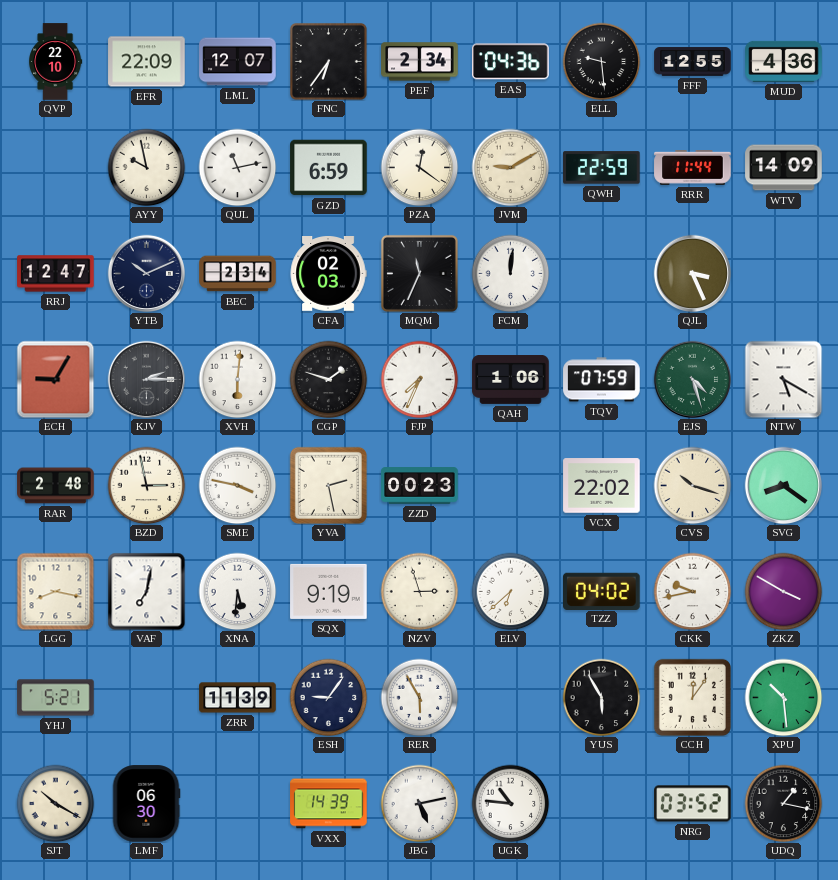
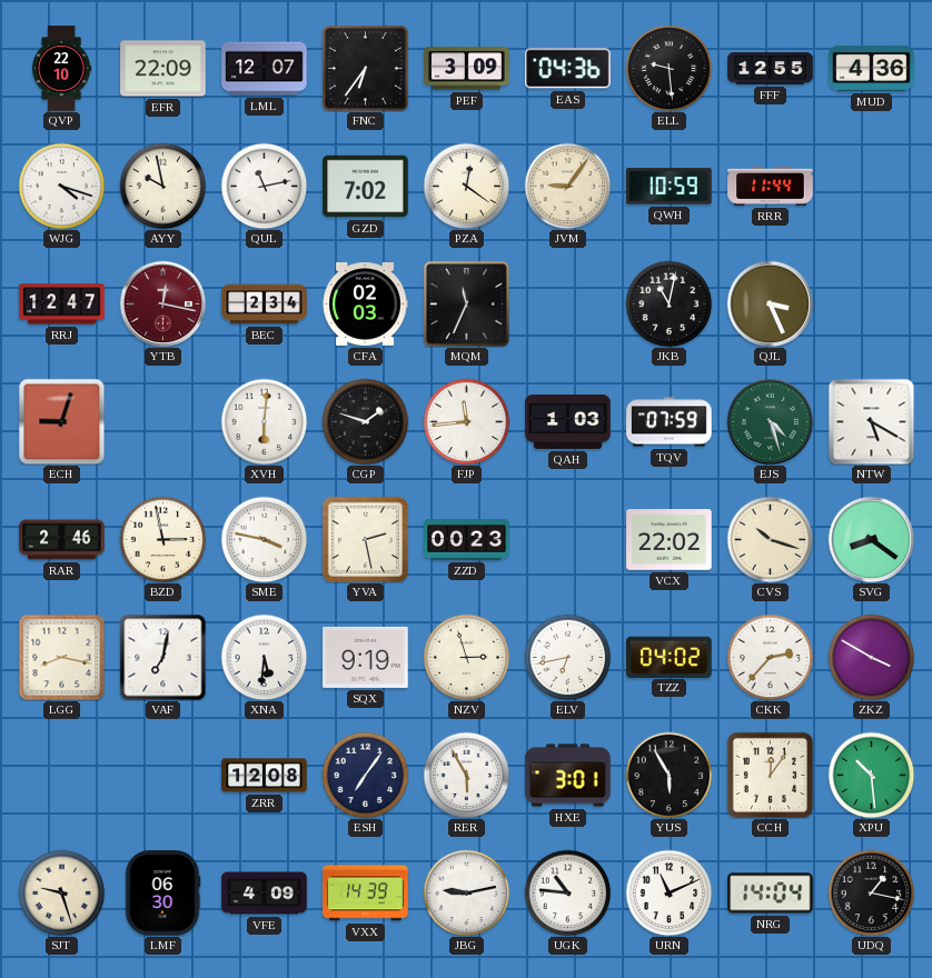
PEF: 2:34 -> 3:09 (467, 69)
WJG: none -> 4:18 (61, 186)
GZD: 6:59 -> 7:02 (366, 187)
JVM: 9:10 -> 9:06 (567, 186)
QWH: 22:59 -> 10:59 (670, 187)
WTV: 14:09 -> none (784, 168)
YTB: 10:11 -> 12:17 (162, 303)
YTB dial: navy -> burgundy (162, 303)
FCM: 12:01 -> none (510, 273)
JKB: none -> 11:02 (668, 303)
ECH: 9:05 -> 9:03 (61, 421)
KJV: 2:15 -> none (146, 379)
FJP: 7:34 -> 11:44 (466, 421)
QAH: 1:06 -> 1:03 (568, 422)
RAR: 2:48 -> 2:46 (62, 540)
ELV: 6:38 -> 6:43 (567, 657)
CKK: 9:43 -> 2:37 (770, 657)
YHJ: 5:21 -> none (56, 698)
ZRR: 11:39 -> 12:08 (265, 776)
ESH: 9:06 -> 7:06 (365, 775)
HXE: none -> 3:01 (568, 776)
SJT: 10:20 -> 9:27 (61, 892)
VFE: none -> 4:09 (265, 894)
JBG: 5:13 -> 9:13 (466, 892)
URN: none -> 11:11 (668, 892)
NRG: 03:52 -> 14:04 (771, 894)
